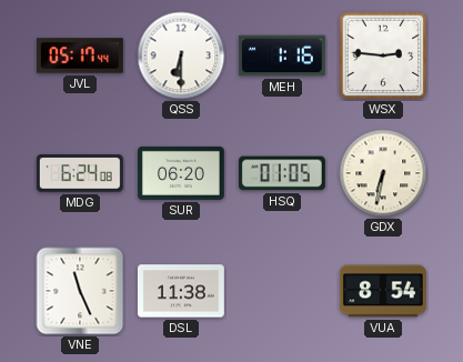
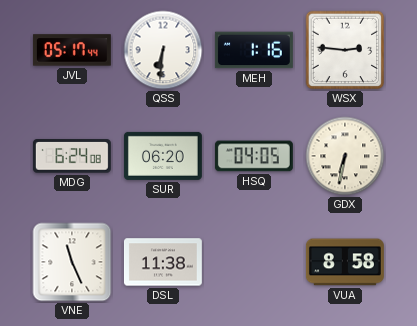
QSS: 6:30 -> 6:31 (163, 50)
HSQ: 01:05 -> 04:05 (254, 156)
VUA: 8:54 -> 8:58 (345, 262)
